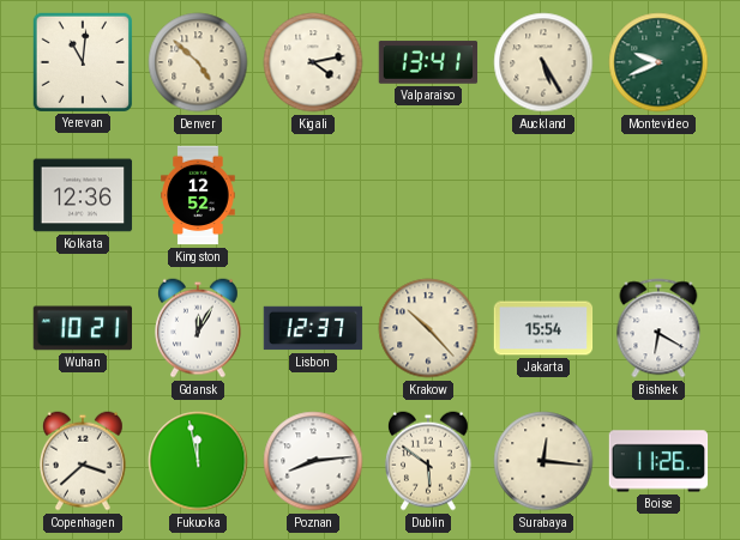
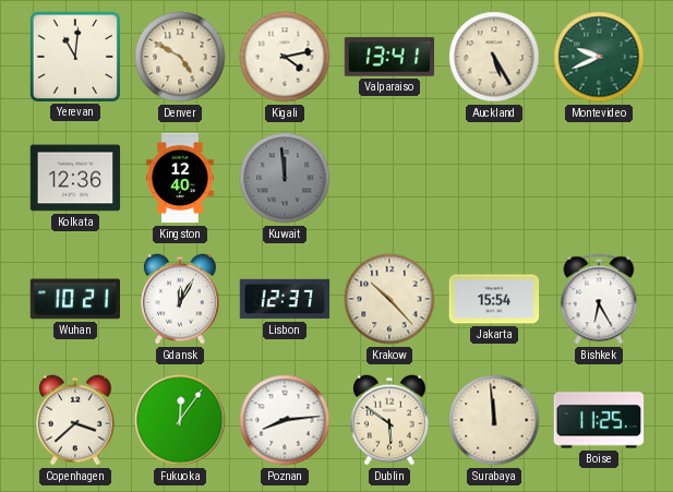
Denver: 4:52 -> 4:50 (180, 57)
Kingston: 12:52 -> 12:40 (180, 178)
Kuwait: none -> 11:59 (285, 178)
Bishkek: 6:20 -> 6:25 (599, 299)
Fukuoka: 11:58 -> 12:06 (180, 420)
Surabaya: 12:16 -> 11:59 (494, 420)
Boise: 11:26 -> 11:25 (599, 420)
